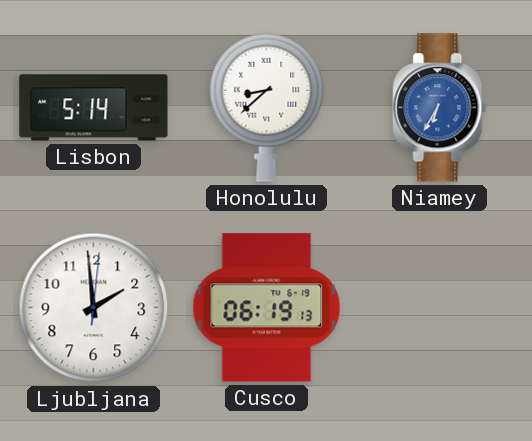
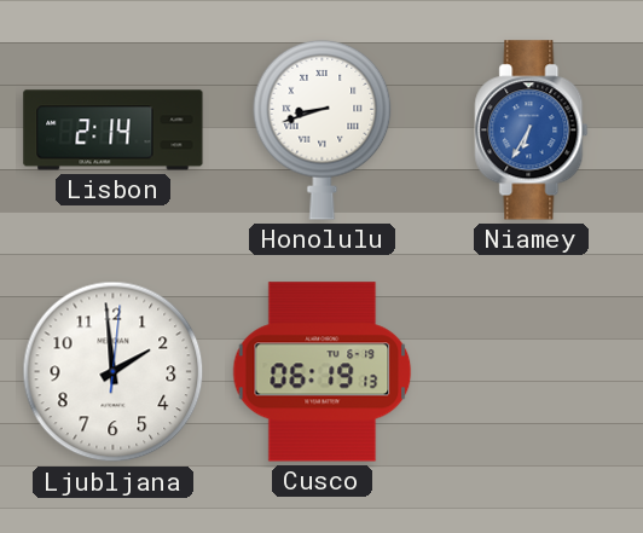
Lisbon: 5:14 -> 2:14 (114, 131)
Honolulu: 8:38 -> 8:42 (323, 129)
